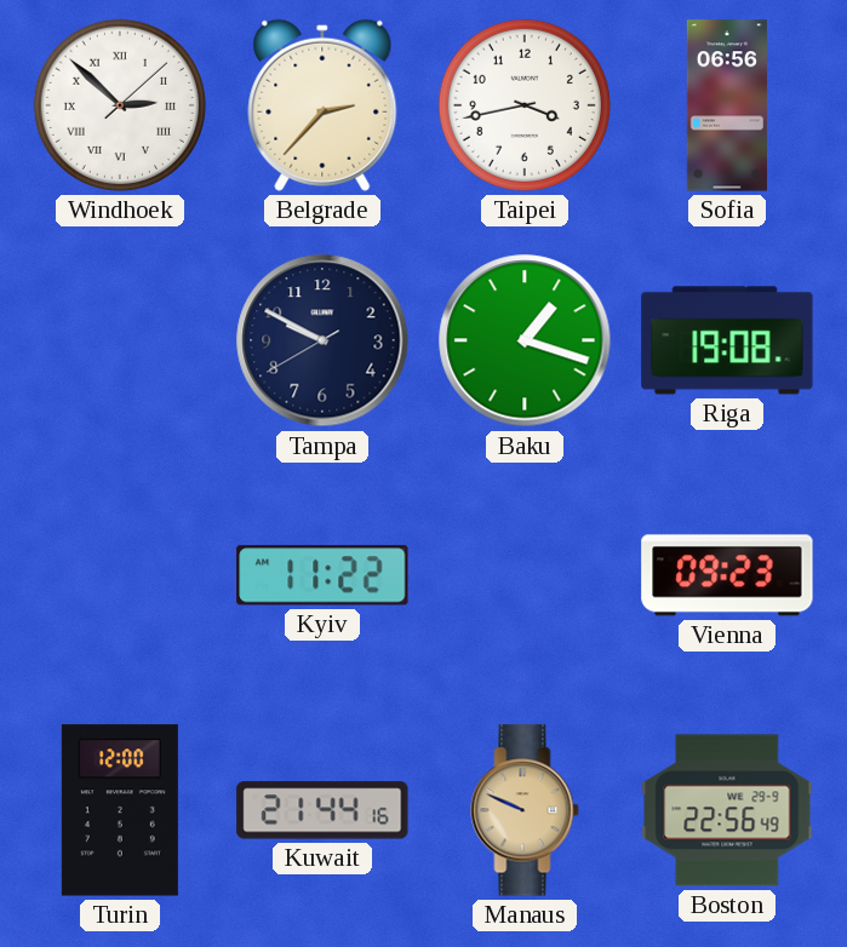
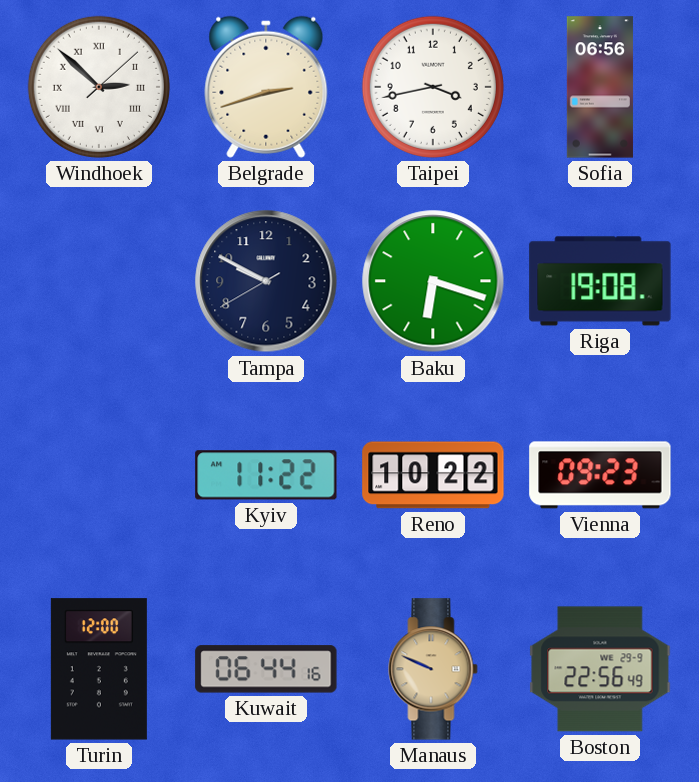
Belgrade: 2:37 -> 2:42 (266, 87)
Baku: 1:18 -> 6:18 (433, 281)
Reno: none -> 10:22 (433, 475)
Kuwait: 21:44 -> 06:44 (266, 669)
